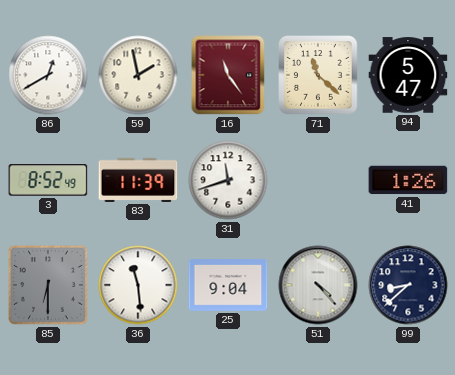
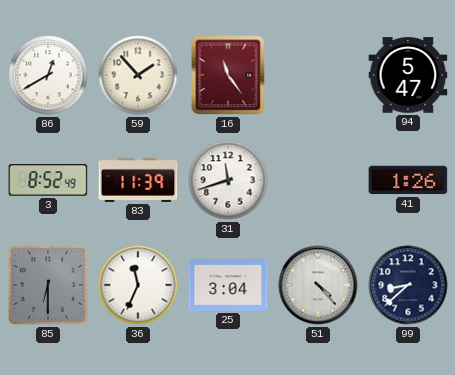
59: 1:58 -> 1:53 (138, 75)
71: 11:22 -> none (318, 75)
36: 11:29 -> 11:34 (138, 285)
25: 9:04 -> 3:04 (228, 286)
